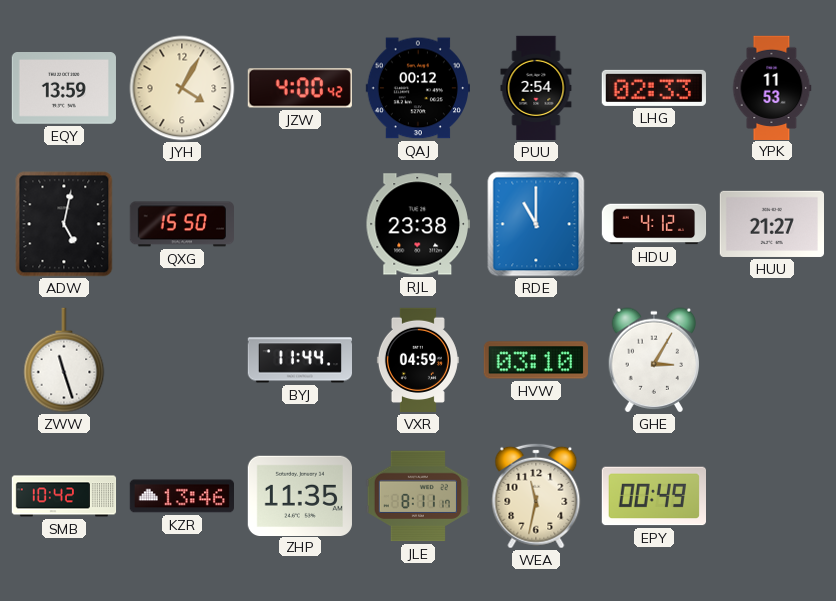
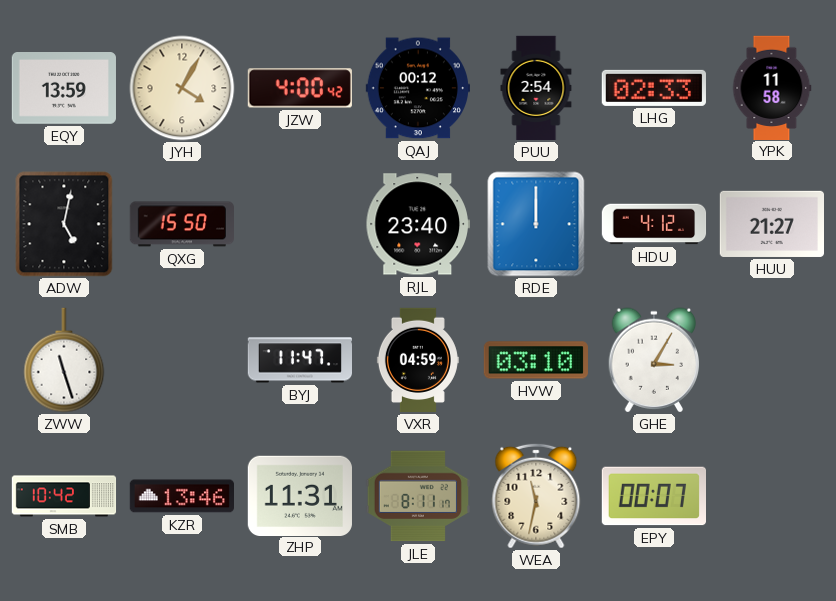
YPK: 11:53 -> 11:58 (772, 87)
RJL: 23:38 -> 23:40 (418, 224)
RDE: 11:00 -> 12:00 (536, 224)
BYJ: 11:44 -> 11:47 (299, 360)
ZHP: 11:35 -> 11:31 (300, 495)
EPY: 00:49 -> 00:07 (653, 496)
